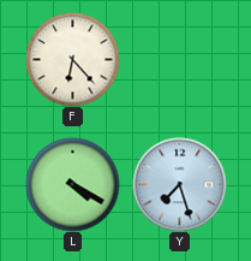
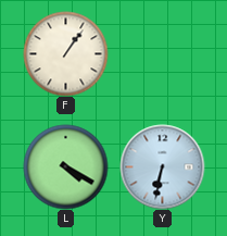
F: 6:23 -> 1:06 (65, 53)
Y: 7:27 -> 6:32 (162, 166)
